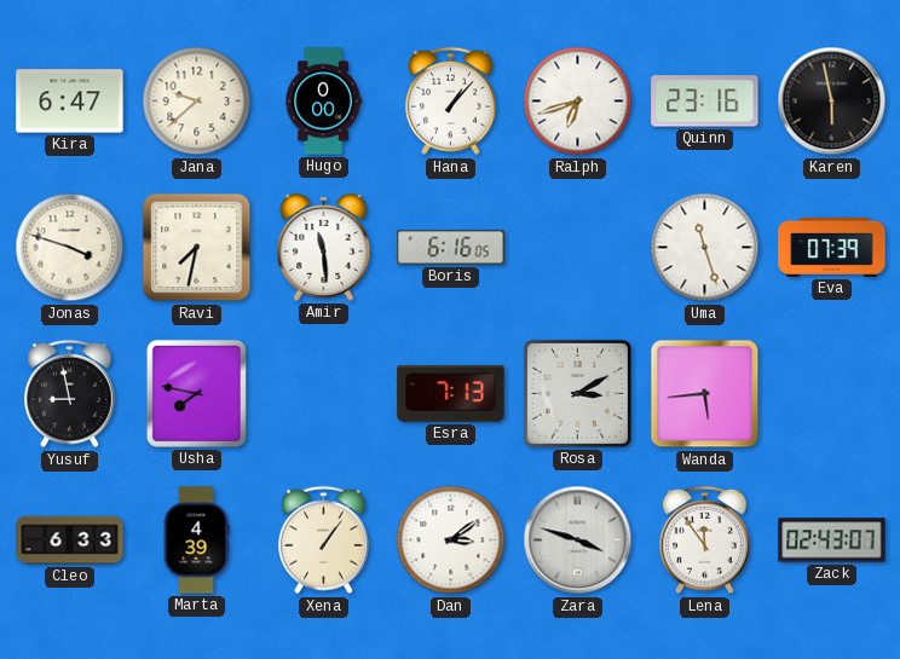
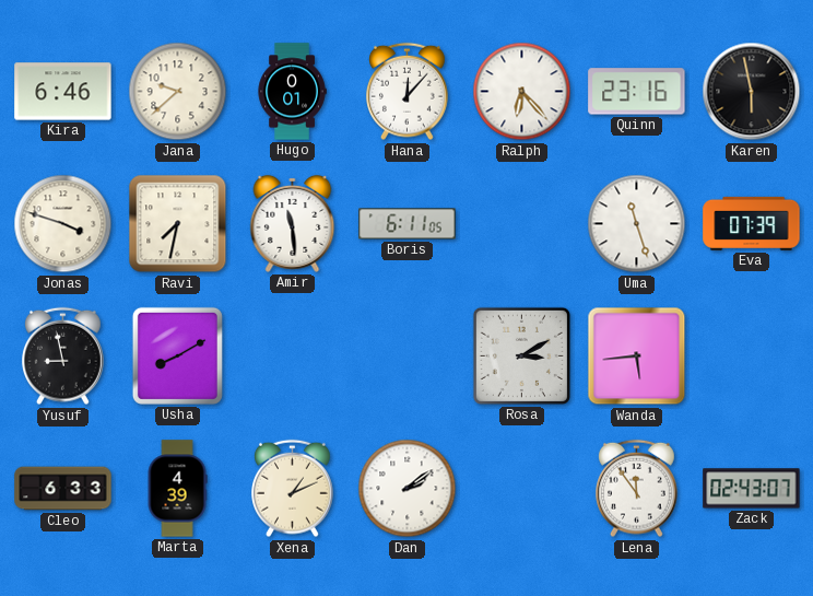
Kira: 6:47 -> 6:46 (63, 92)
Hugo: 0:00 -> 0:01 (292, 92)
Hana: 1:07 -> 12:07 (408, 92)
Ralph: 6:42 -> 6:23 (522, 92)
Boris: 6:16 -> 6:11 (408, 224)
Usha: 7:47 -> 8:10 (177, 355)
Esra: 7:13 -> none (451, 394)
Xena: 1:06 -> 1:11 (293, 489)
Dan: 3:09 -> 2:09 (408, 489)
Zara: 3:48 -> none (578, 541)
